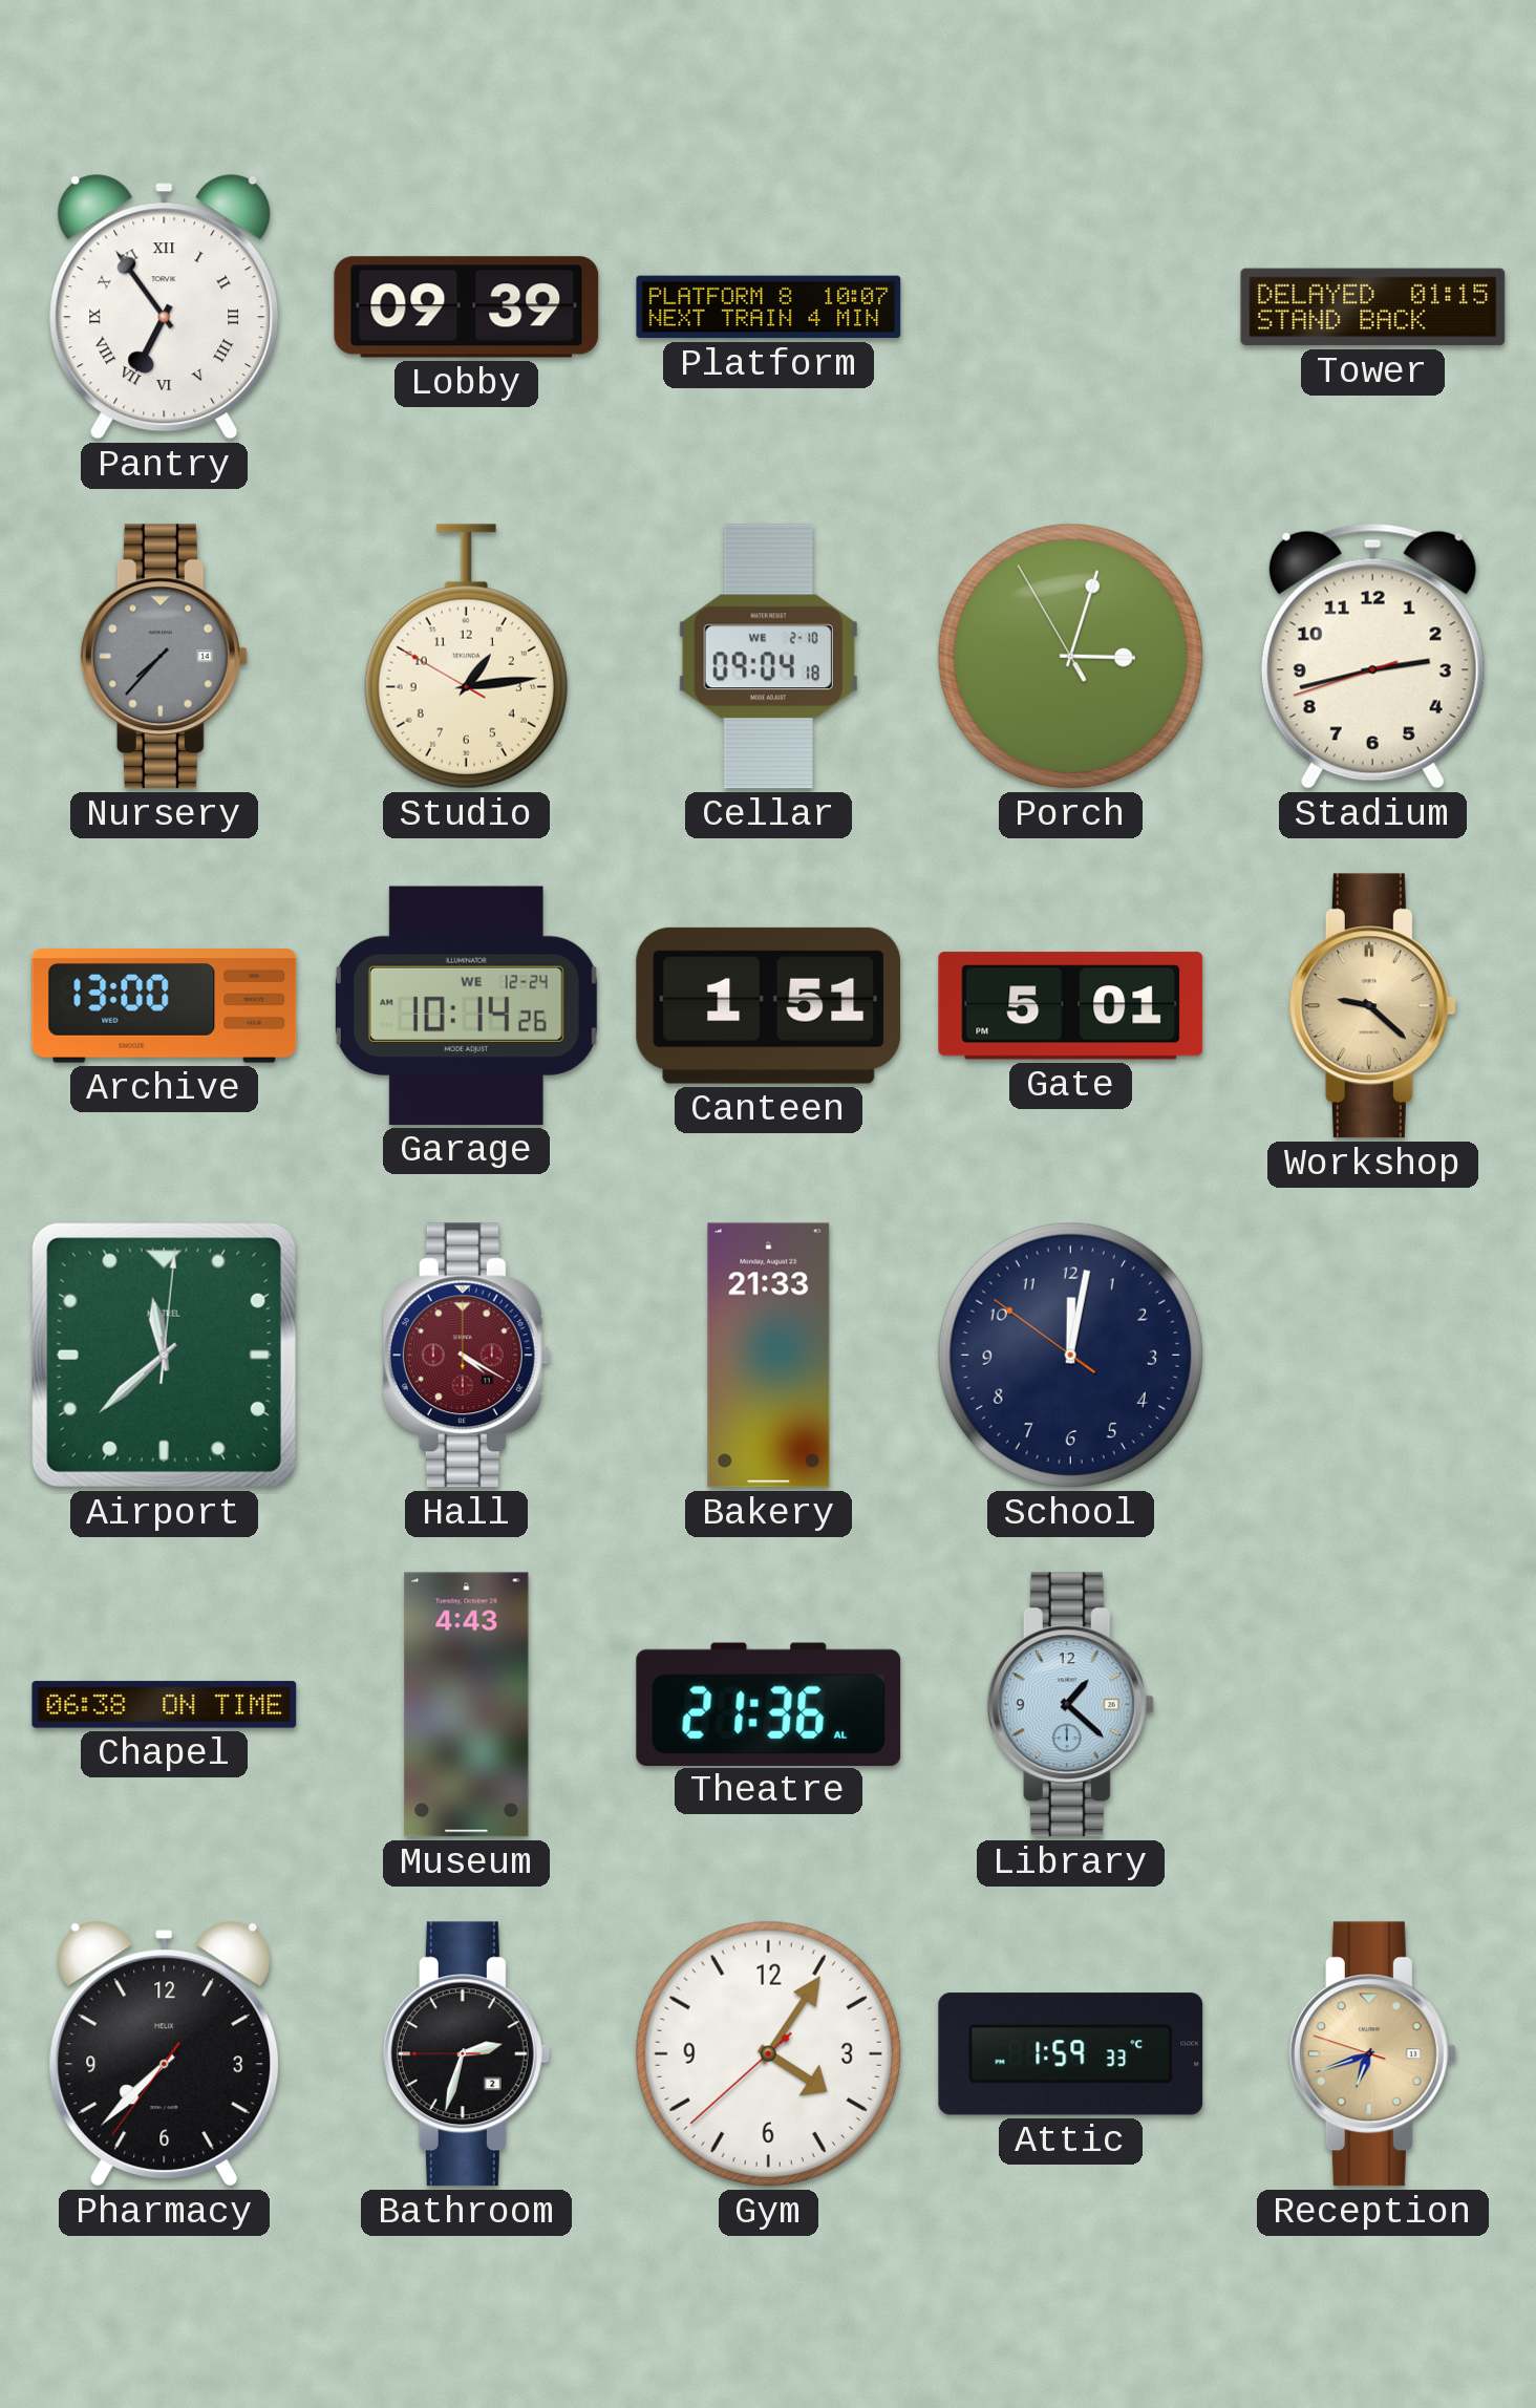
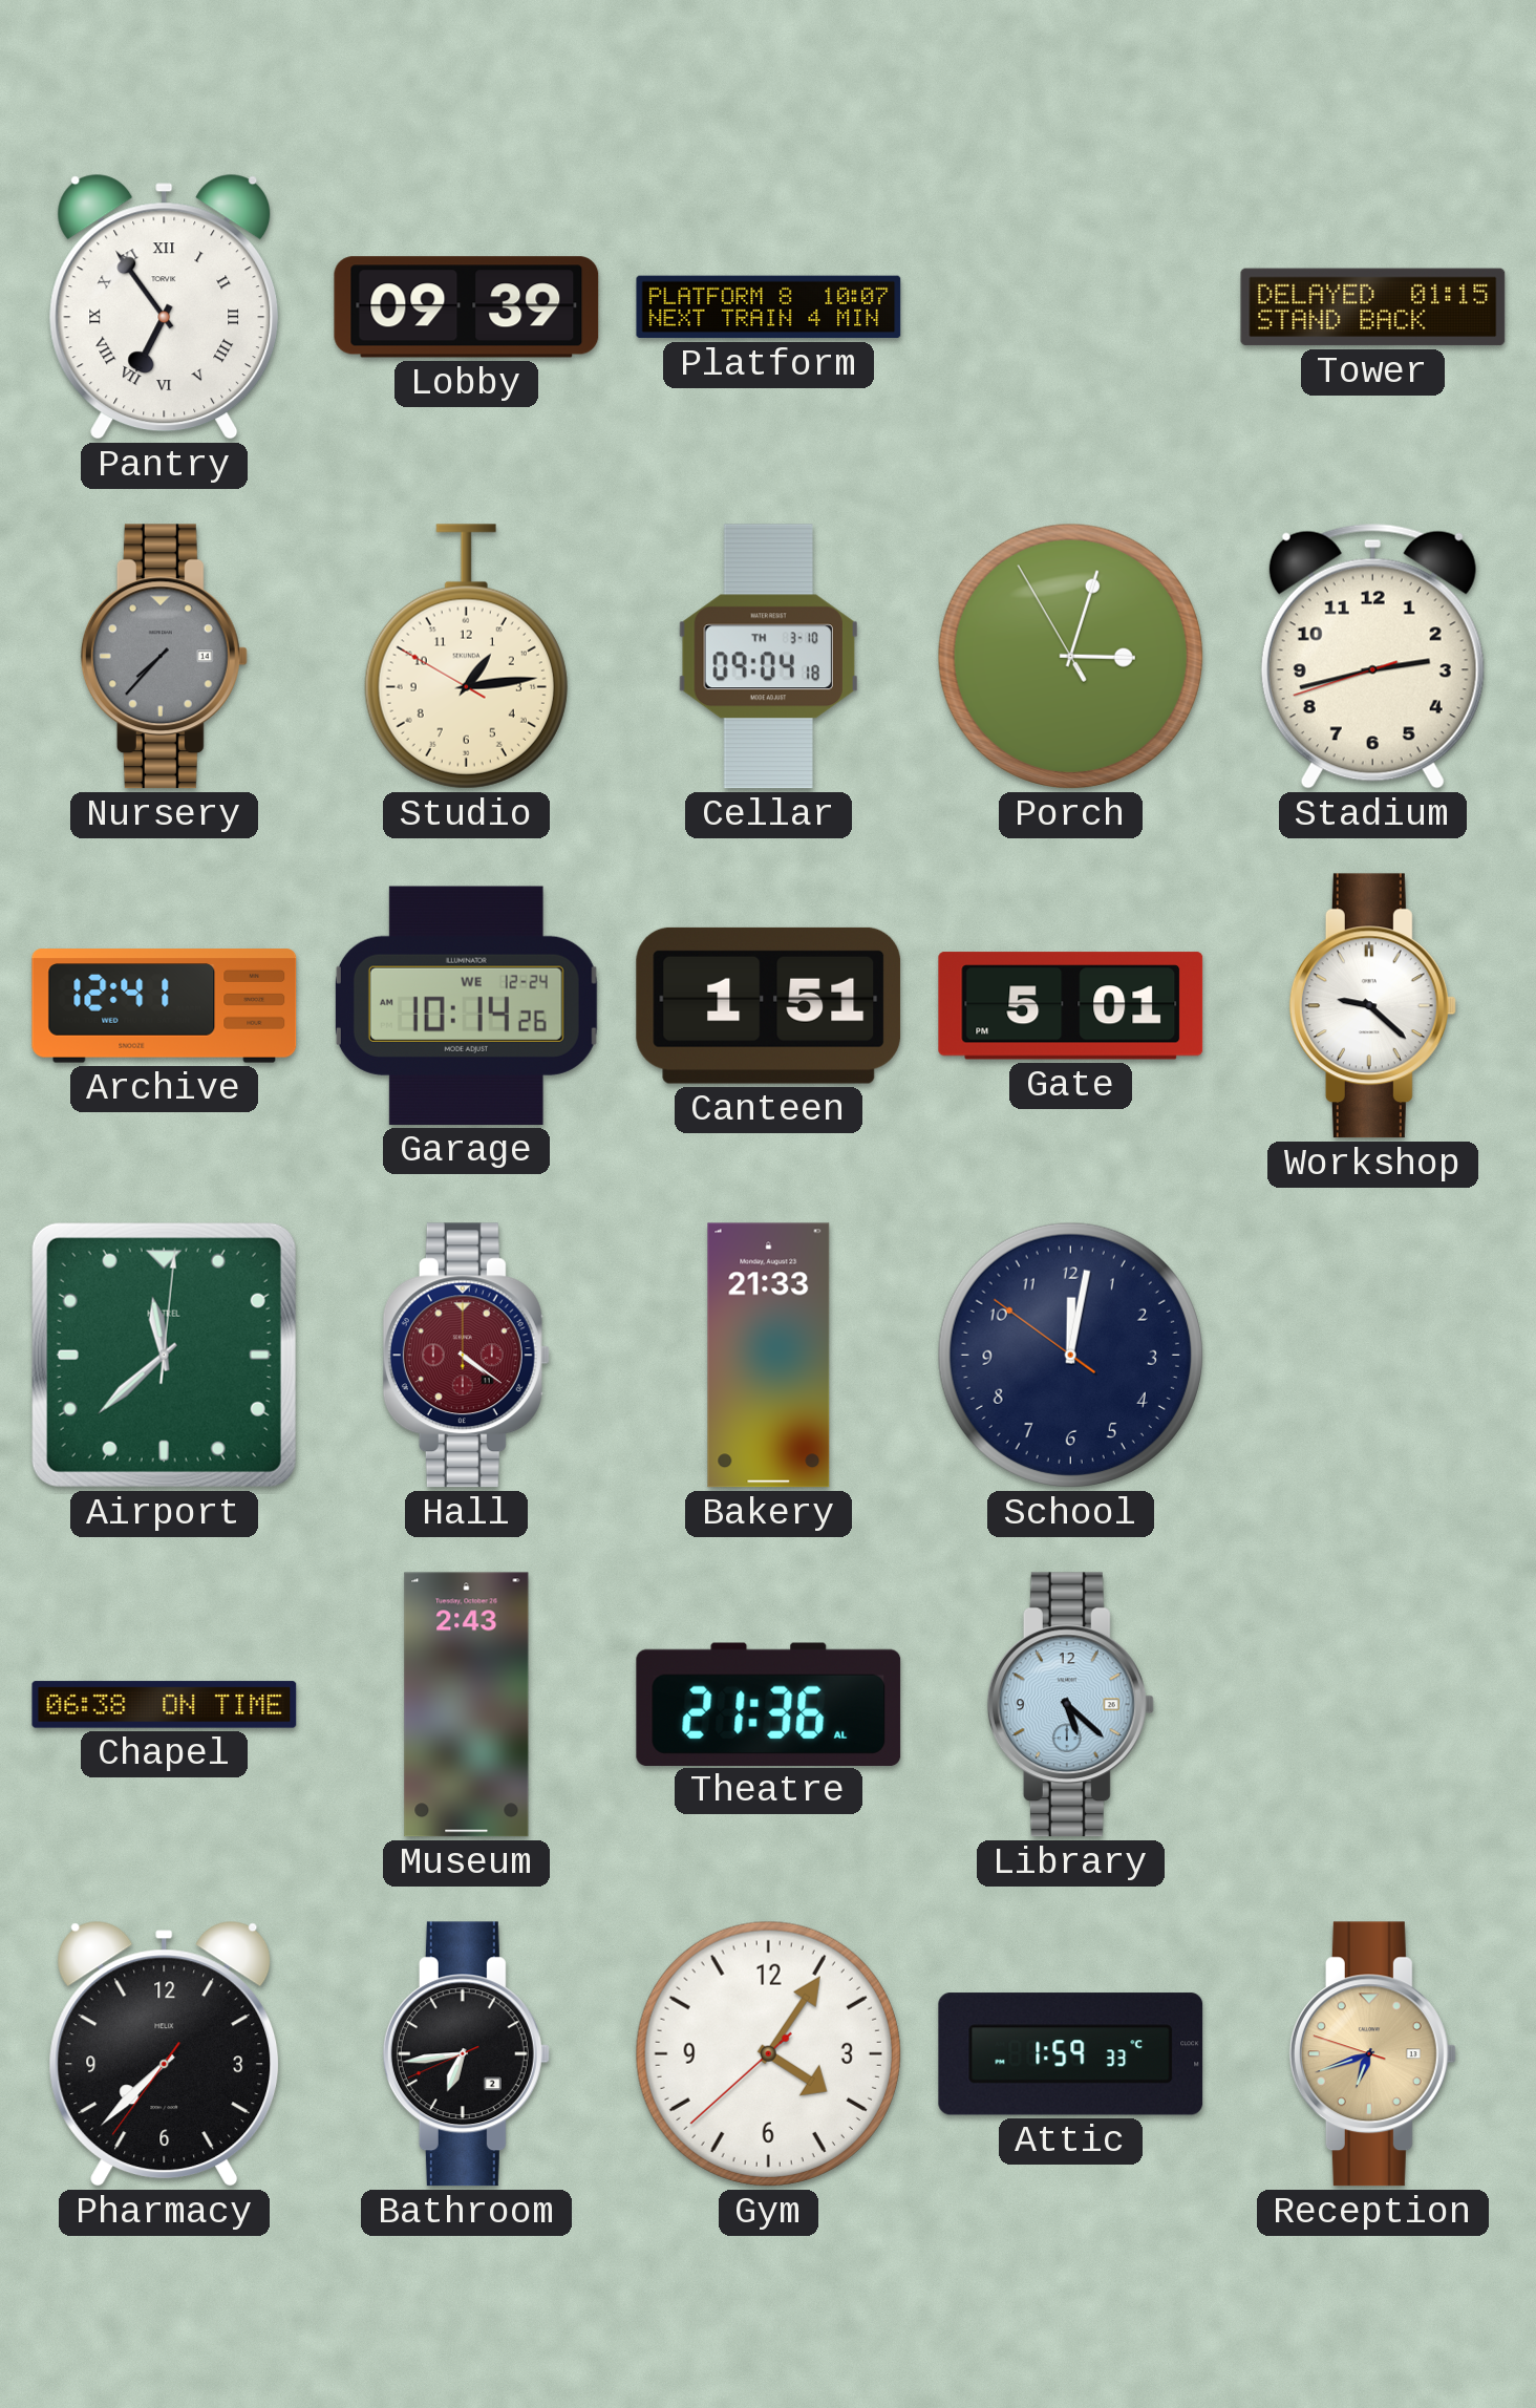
Cellar date: WE 2-10 -> TH 3-10 (768, 657)
Archive: 13:00 -> 12:41 (165, 1006)
Workshop dial: champagne -> white (1372, 1006)
Hall: 4:20 -> 4:21 (466, 1356)
Museum: 4:43 -> 2:43 (467, 1705)
Library: 1:22 -> 5:22 (1070, 1705)
Bathroom: 2:32 -> 6:43 (466, 2054)
